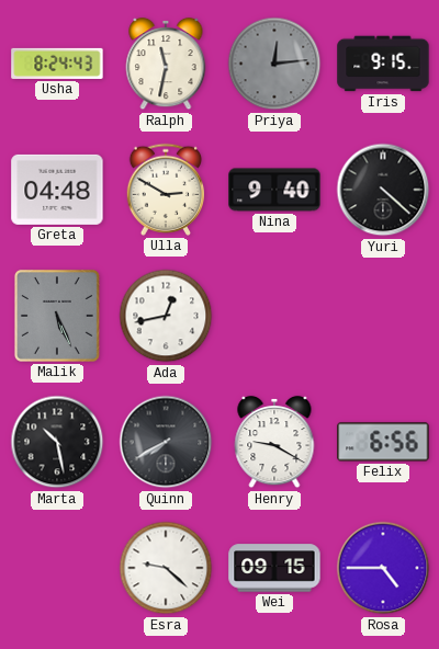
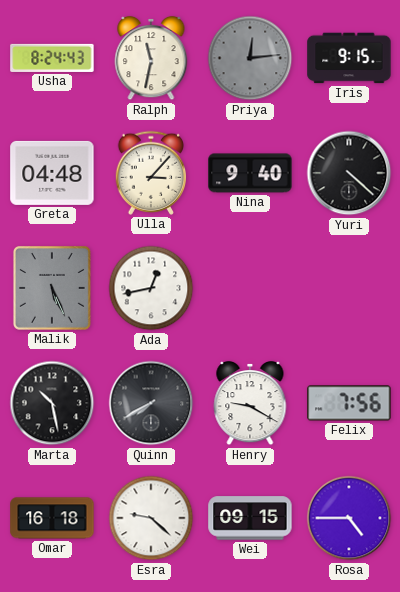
Ulla: 2:50 -> 3:07 (150, 173)
Felix: 6:56 -> 7:56 (349, 403)
Omar: none -> 16:18 (52, 518)
